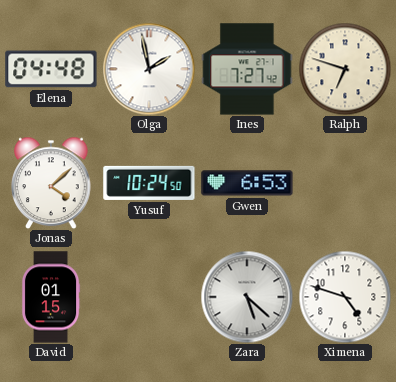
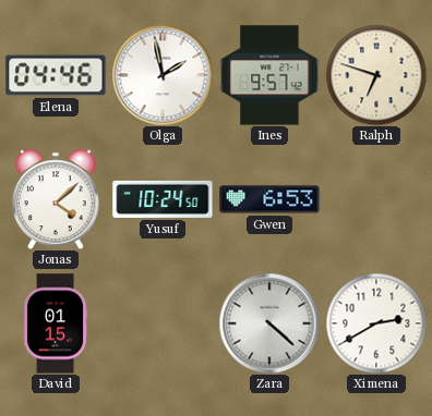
Elena: 04:48 -> 04:46 (56, 75)
Ines: 7:27 -> 9:57 (269, 75)
Zara: 5:22 -> 4:22 (269, 323)
Ximena: 4:48 -> 2:40 (376, 323)
